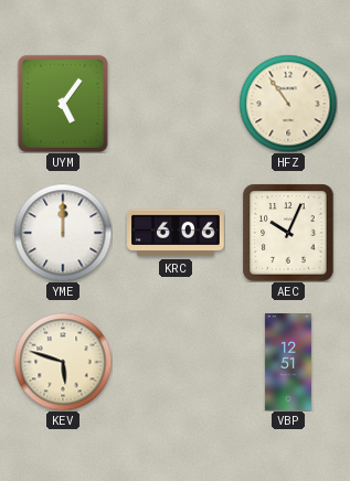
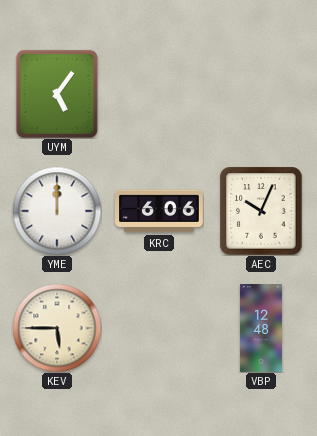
HFZ: 10:54 -> none (288, 104)
KEV: 5:48 -> 5:45 (57, 328)
VBP: 12:51 -> 12:48 (261, 328)
